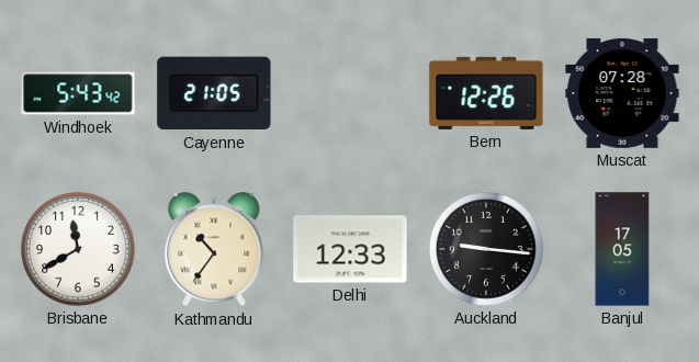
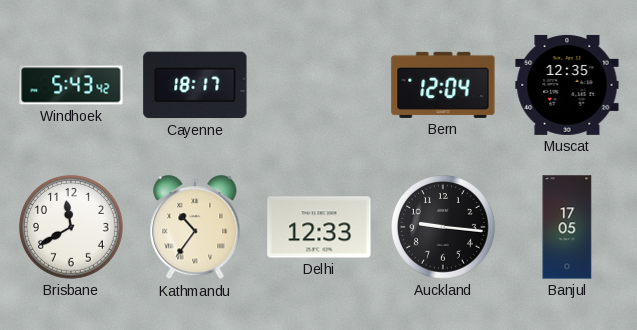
Cayenne: 21:05 -> 18:17 (195, 85)
Bern: 12:26 -> 12:04 (443, 85)
Muscat: 07:28 -> 12:35 (567, 85)
